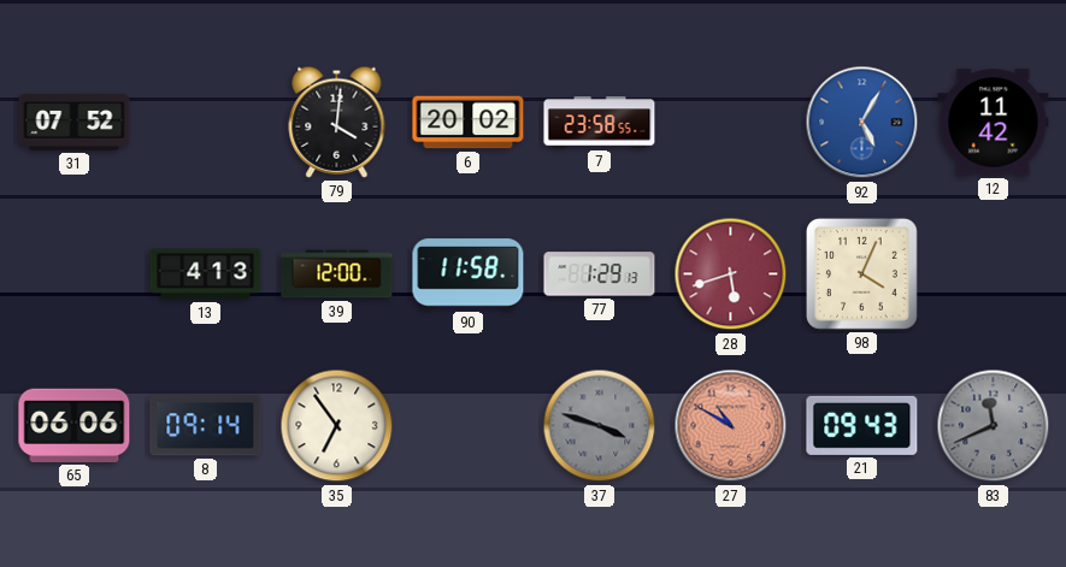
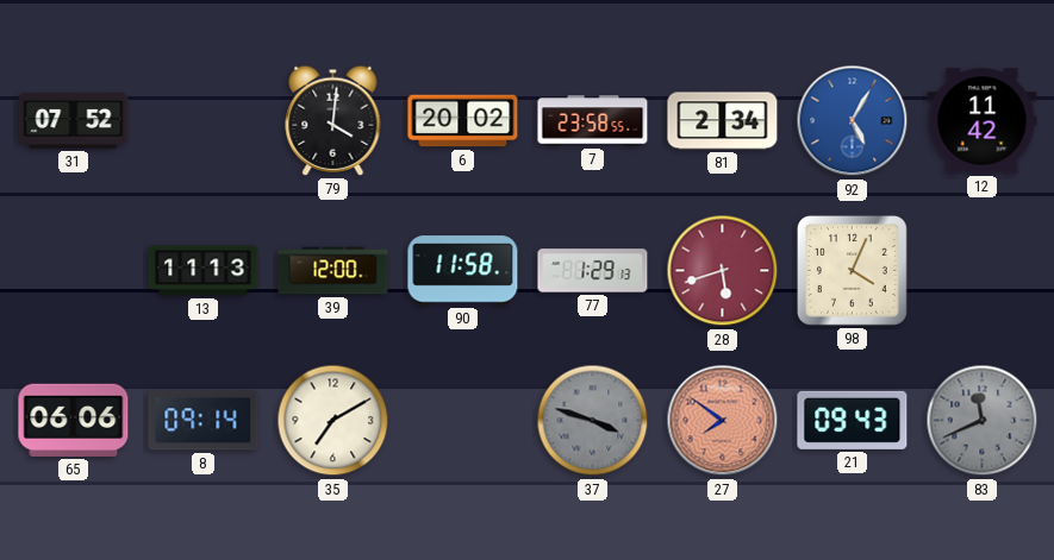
81: none -> 2:34 (723, 121)
13: 4:13 -> 11:13 (204, 271)
35: 6:54 -> 7:10 (333, 421)
27: 10:50 -> 7:51 (723, 421)
